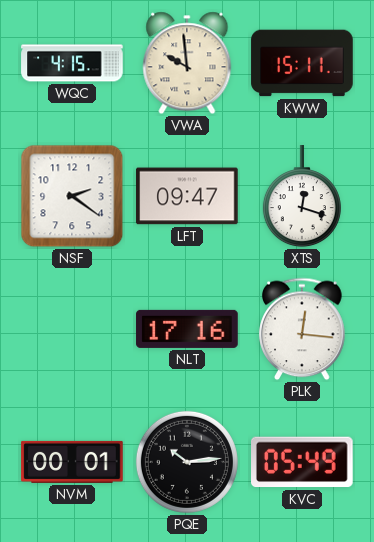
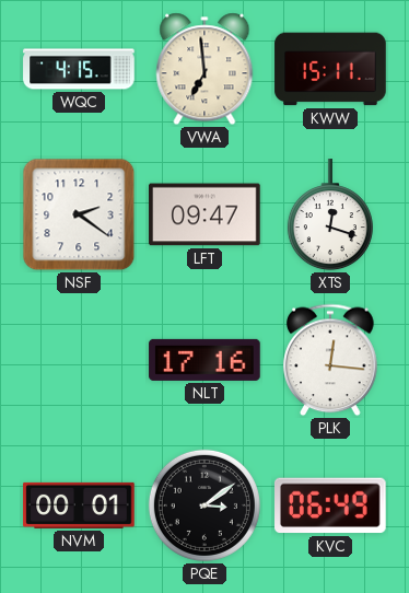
VWA: 9:59 -> 6:59 (204, 69)
PQE: 10:14 -> 3:09 (204, 505)
KVC: 05:49 -> 06:49 (331, 505)
